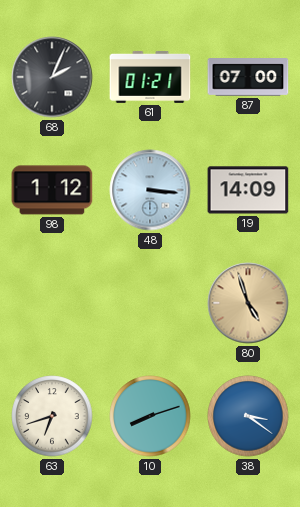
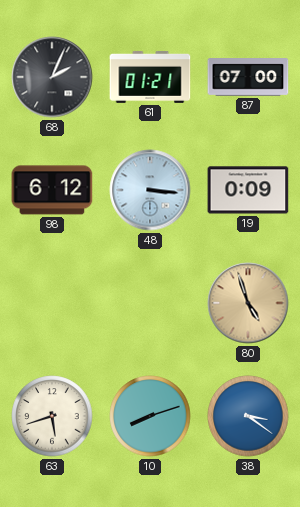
98: 1:12 -> 6:12 (52, 190)
19: 14:09 -> 0:09 (248, 190)
63: 6:42 -> 5:42 (52, 416)
